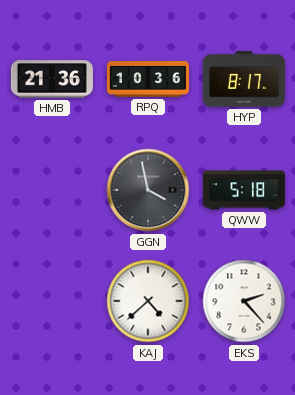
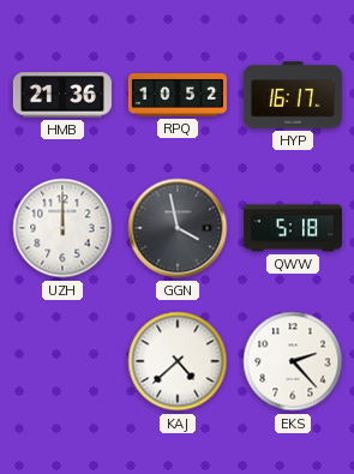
RPQ: 10:36 -> 10:52 (178, 96)
HYP: 8:17 -> 16:17 (293, 95)
UZH: none -> 12:00 (62, 228)
